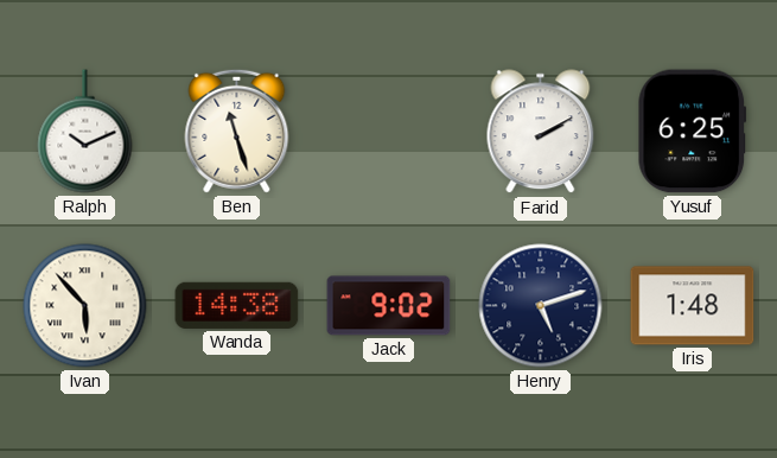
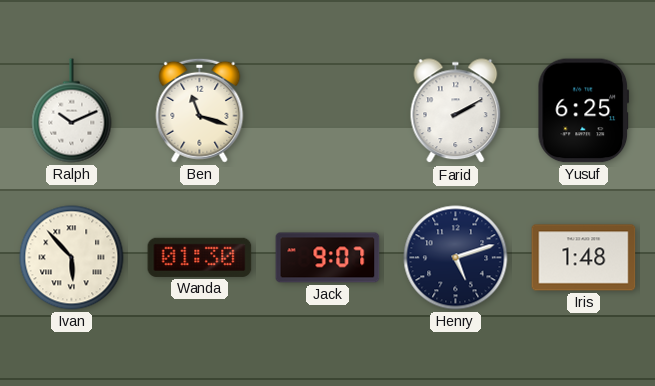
Ben: 11:27 -> 11:18 (200, 110)
Wanda: 14:38 -> 01:30 (200, 257)
Jack: 9:02 -> 9:07 (328, 258)
